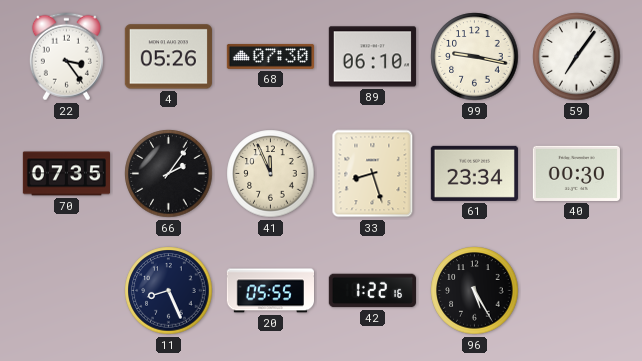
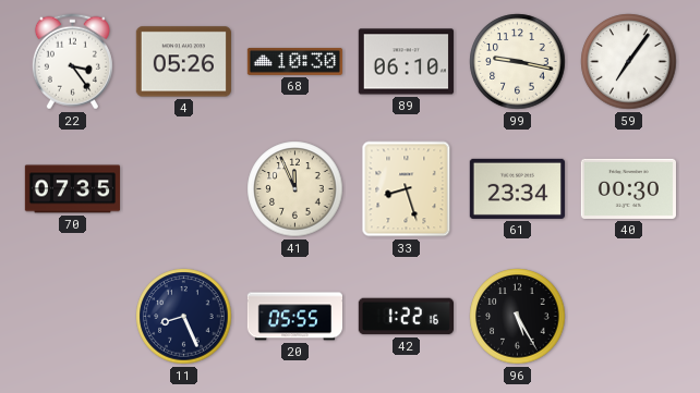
68: 07:30 -> 10:30 (294, 61)
66: 2:06 -> none (169, 174)
